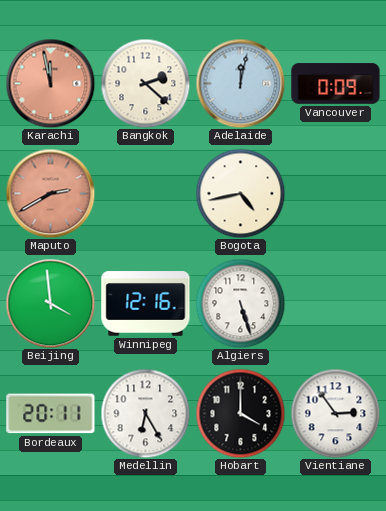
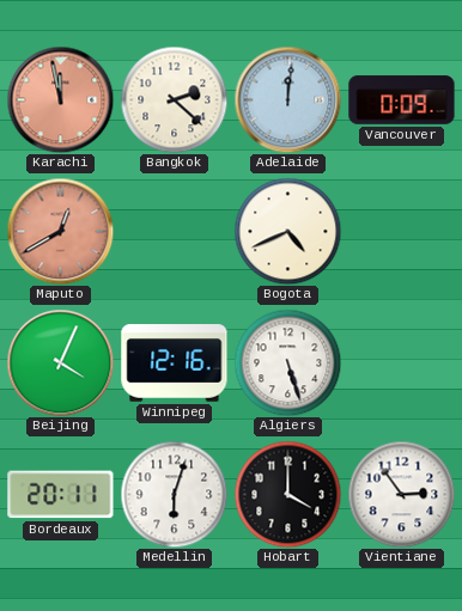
Adelaide: 12:02 -> 12:01 (287, 99)
Maputo: 2:40 -> 12:40 (60, 231)
Bogota: 4:43 -> 4:41 (287, 231)
Beijing: 3:59 -> 4:04 (60, 362)
Medellin: 6:25 -> 6:03 (174, 494)
